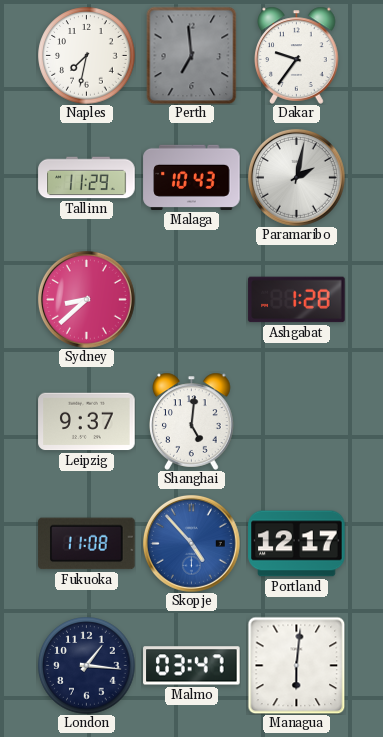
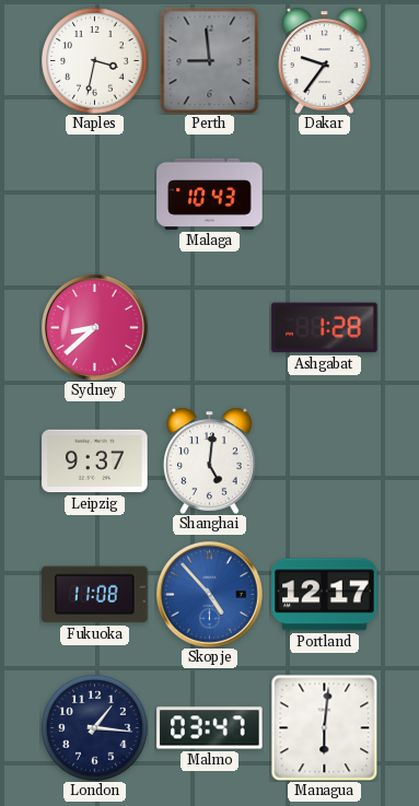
Naples: 7:32 -> 3:32 (95, 61)
Perth: 6:59 -> 8:59 (210, 60)
Tallinn: 11:29 -> none (87, 178)
Paramaribo: 2:02 -> none (296, 177)
